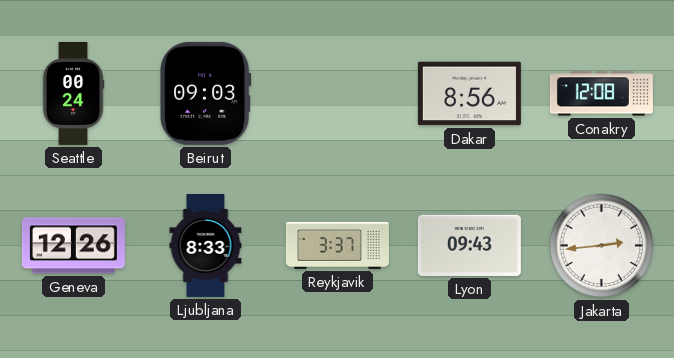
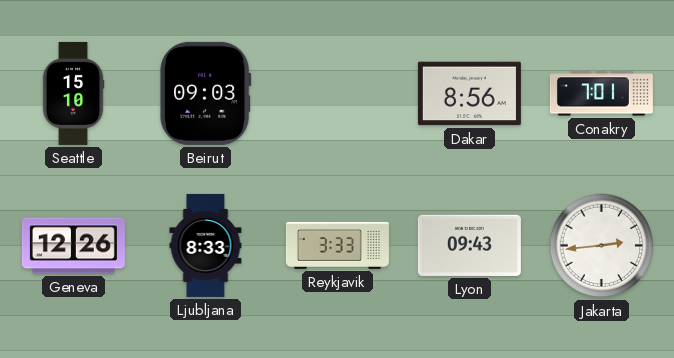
Seattle: 00:24 -> 15:10 (73, 93)
Conakry: 12:08 -> 7:01 (601, 94)
Reykjavik: 3:37 -> 3:33 (337, 245)
